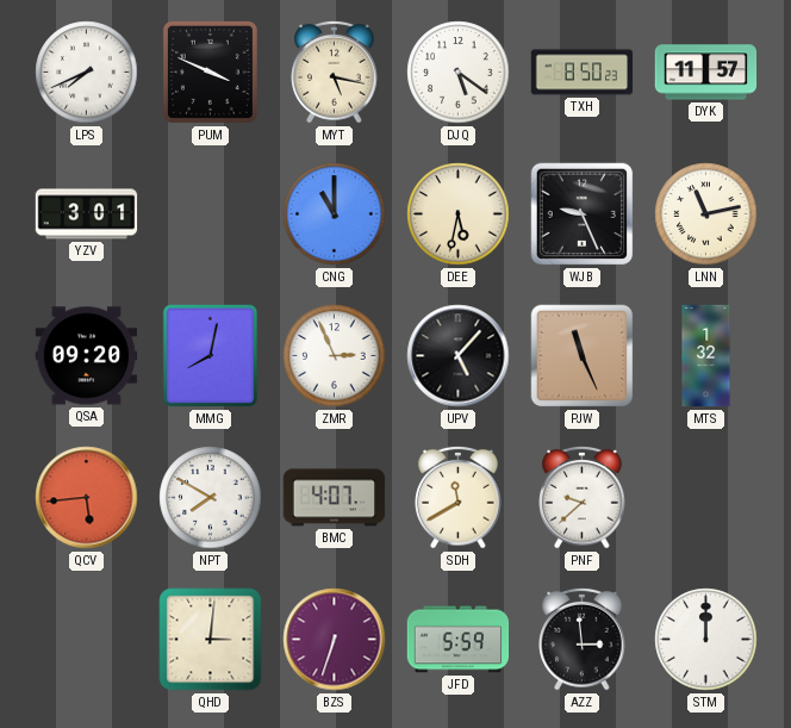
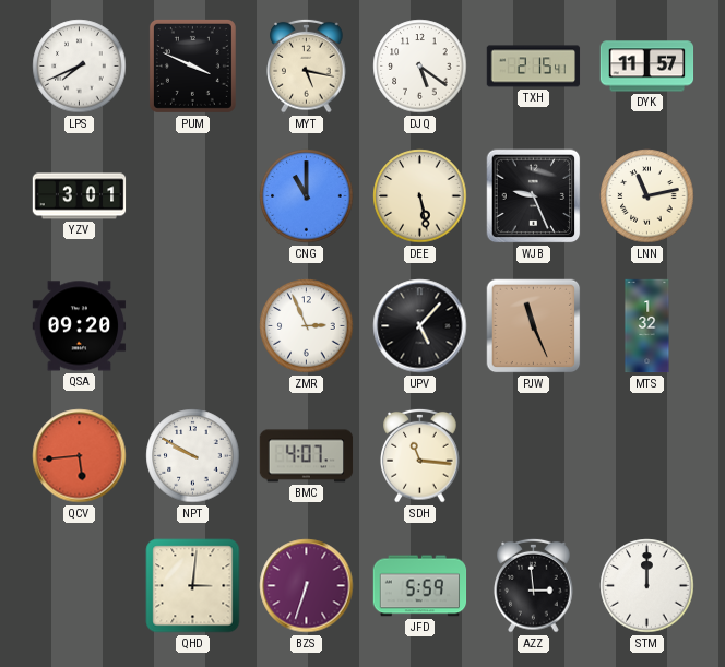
TXH: 8:50 -> 2:15 (534, 67)
DEE: 5:32 -> 5:28 (420, 196)
MMG: 8:02 -> none (211, 356)
NPT: 7:50 -> 9:50 (193, 456)
SDH: 11:40 -> 11:16 (420, 455)
PNF: 9:38 -> none (583, 497)
